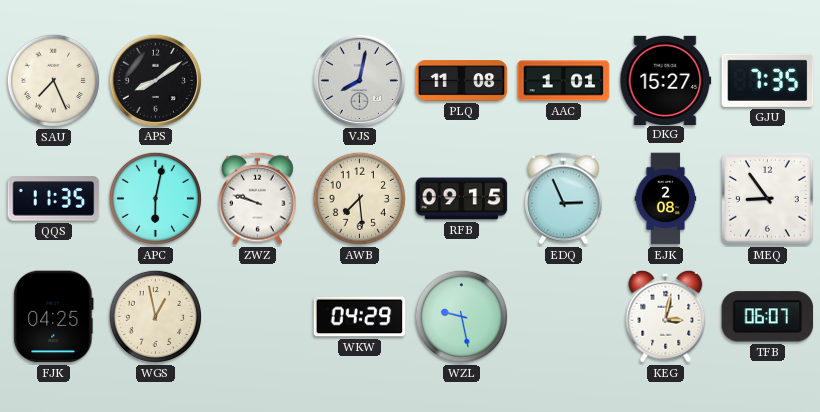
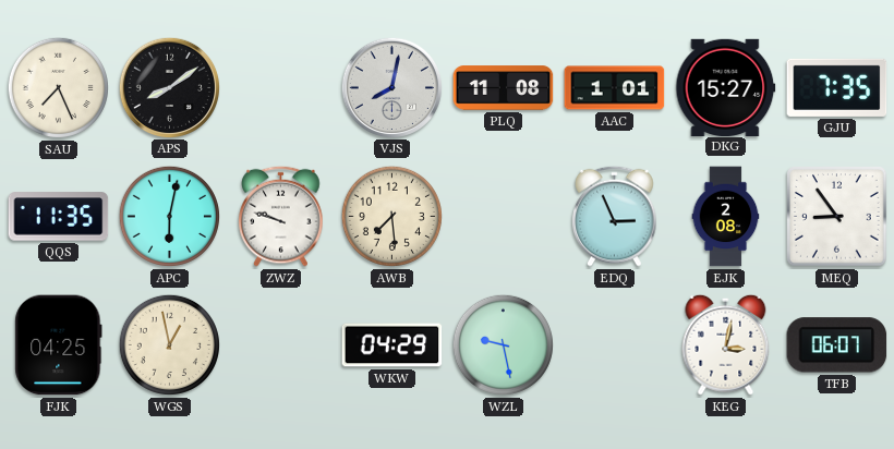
RFB: 09:15 -> none (462, 199)
